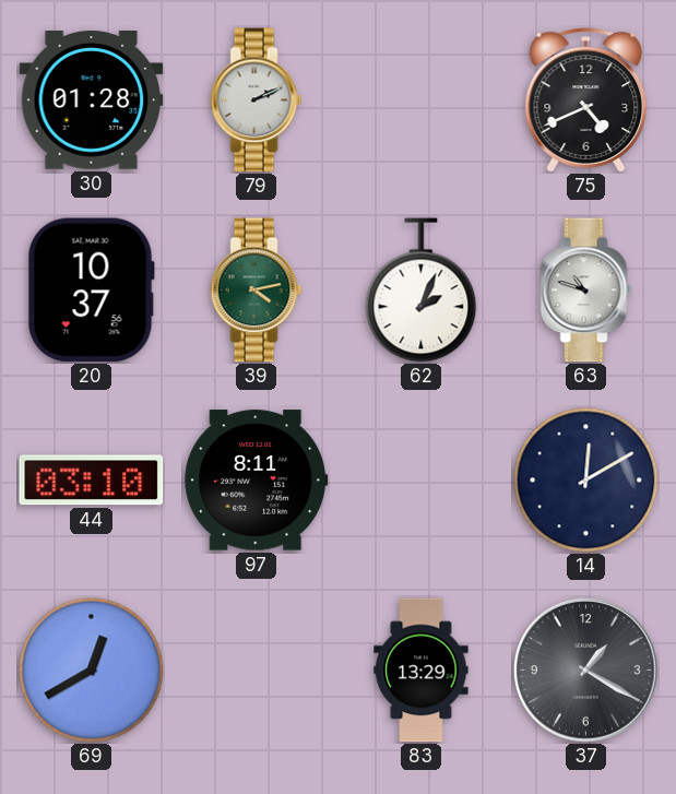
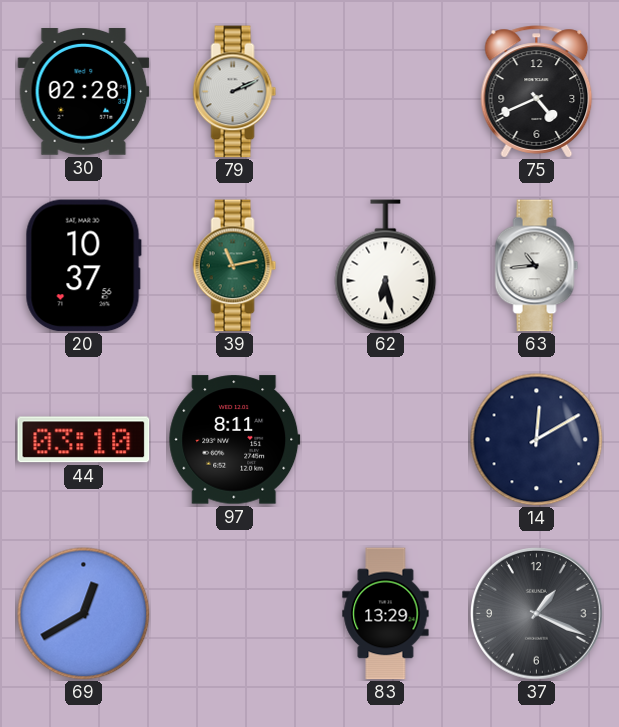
30: 01:28 -> 02:28 (84, 92)
39: 4:13 -> 11:13 (235, 266)
62: 2:04 -> 6:28 (386, 266)
63: 10:48 -> 10:44 (537, 266)
37: 1:20 -> 1:19 (537, 614)
